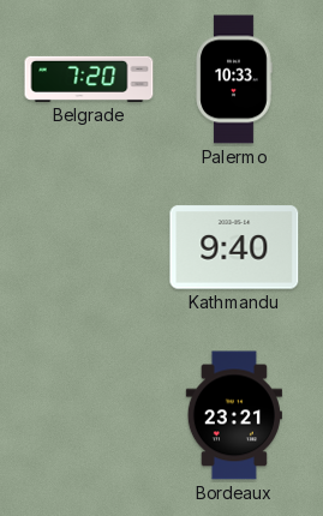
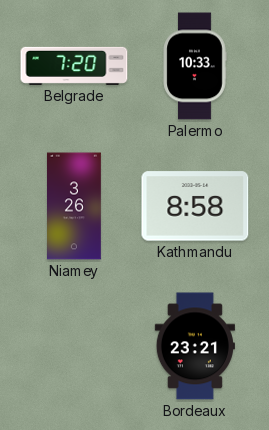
Niamey: none -> 3:26 (75, 206)
Kathmandu: 9:40 -> 8:58 (195, 206)
